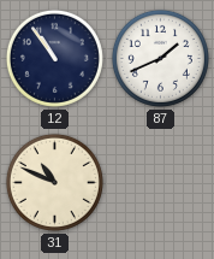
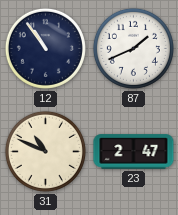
23: none -> 2:47 (134, 152)
